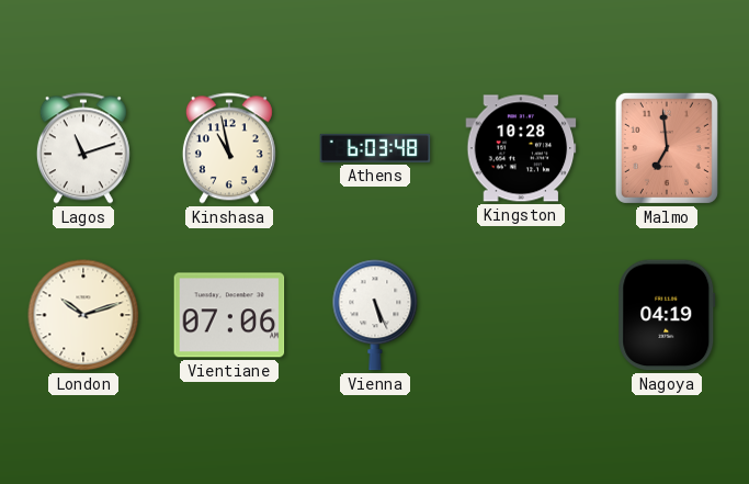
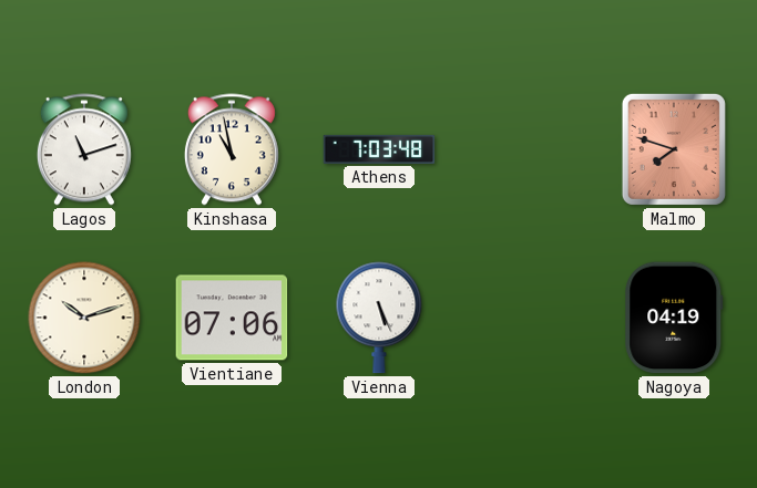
Athens: 6:03 -> 7:03 (379, 149)
Kingston: 10:28 -> none (521, 148)
Malmo: 6:59 -> 7:48 (674, 149)
